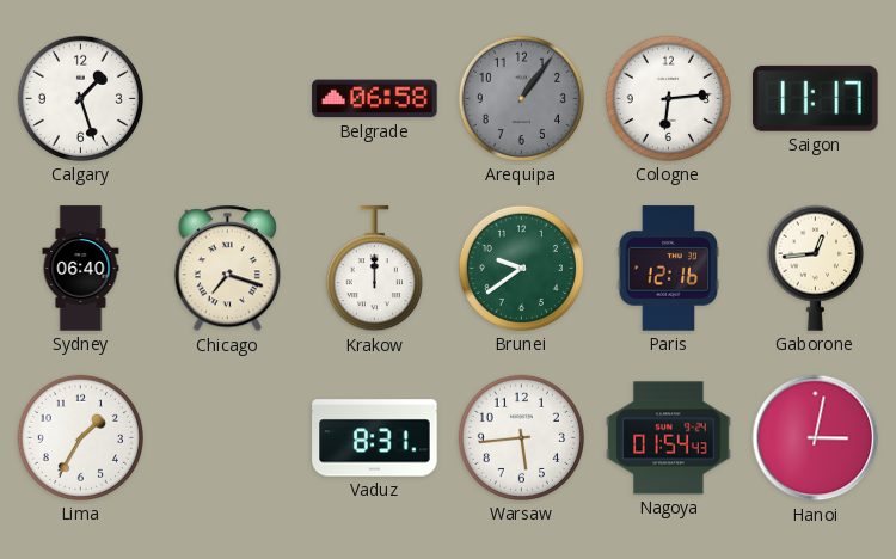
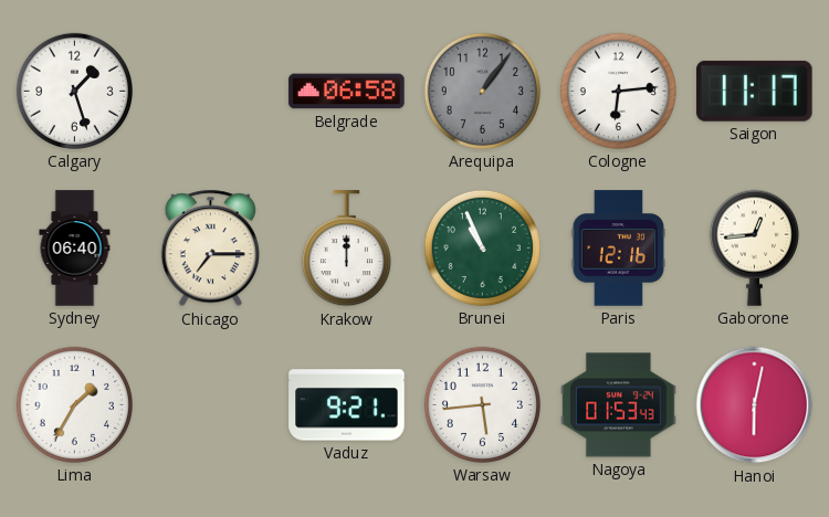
Chicago: 7:18 -> 7:15 (210, 249)
Brunei: 9:39 -> 10:56 (482, 247)
Vaduz: 8:31 -> 9:21 (347, 405)
Nagoya: 01:54 -> 01:53 (619, 405)
Hanoi: 3:02 -> 6:02 (755, 405)
